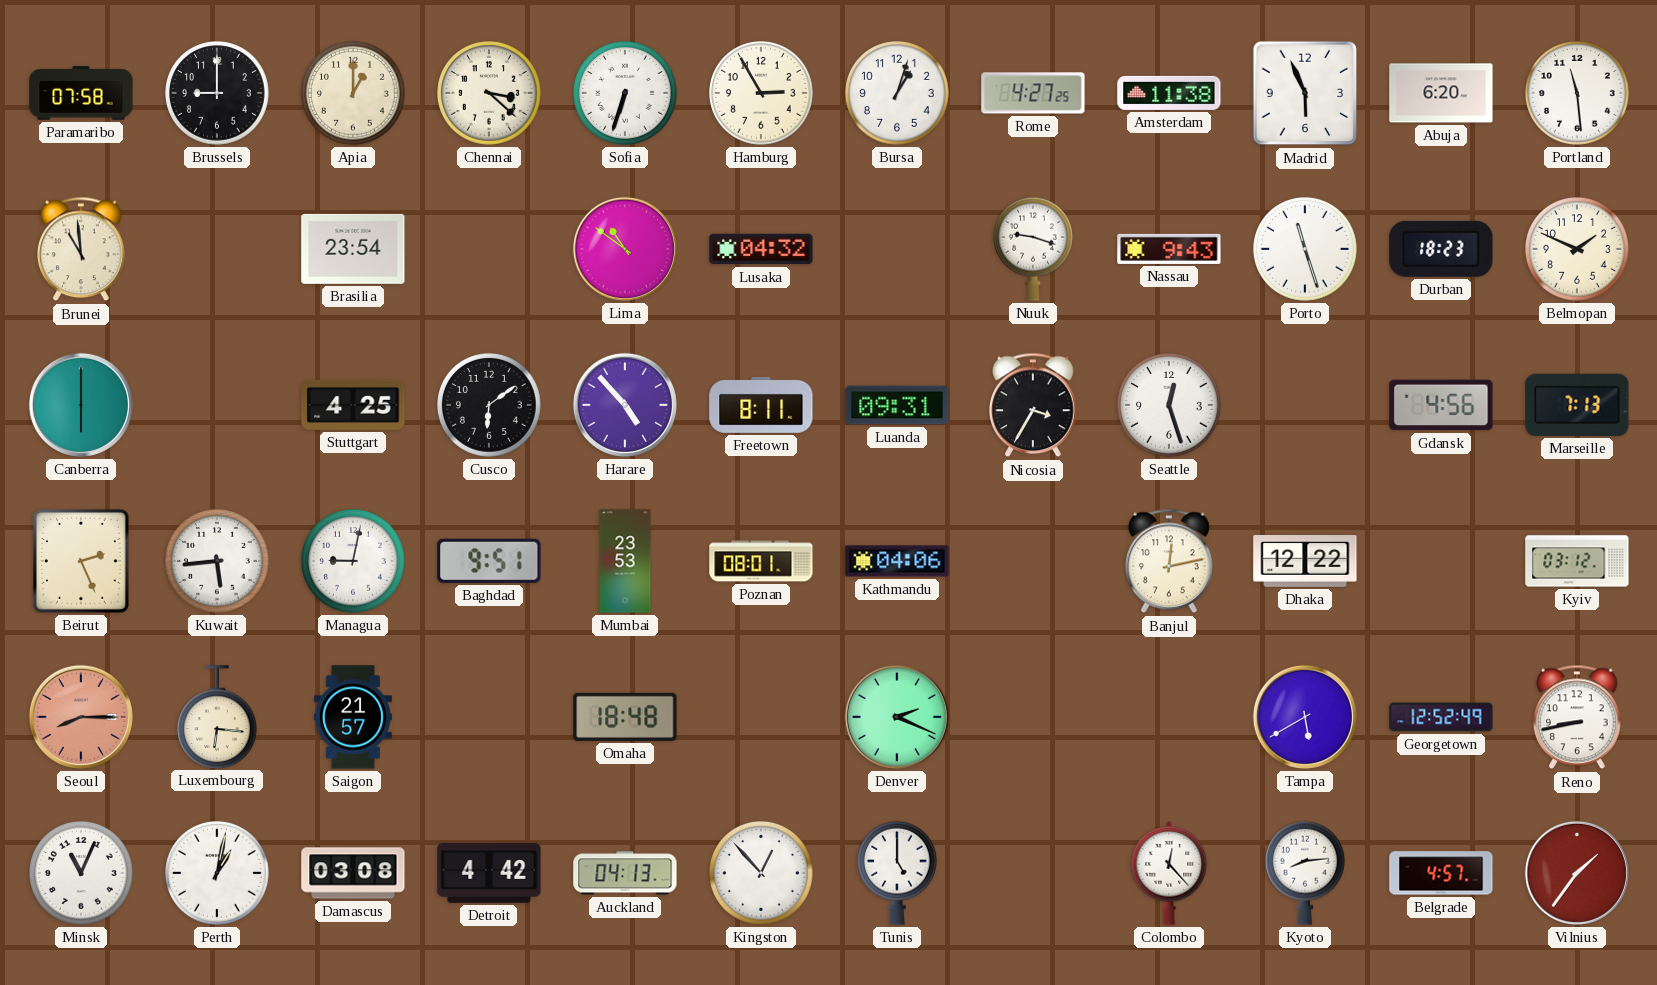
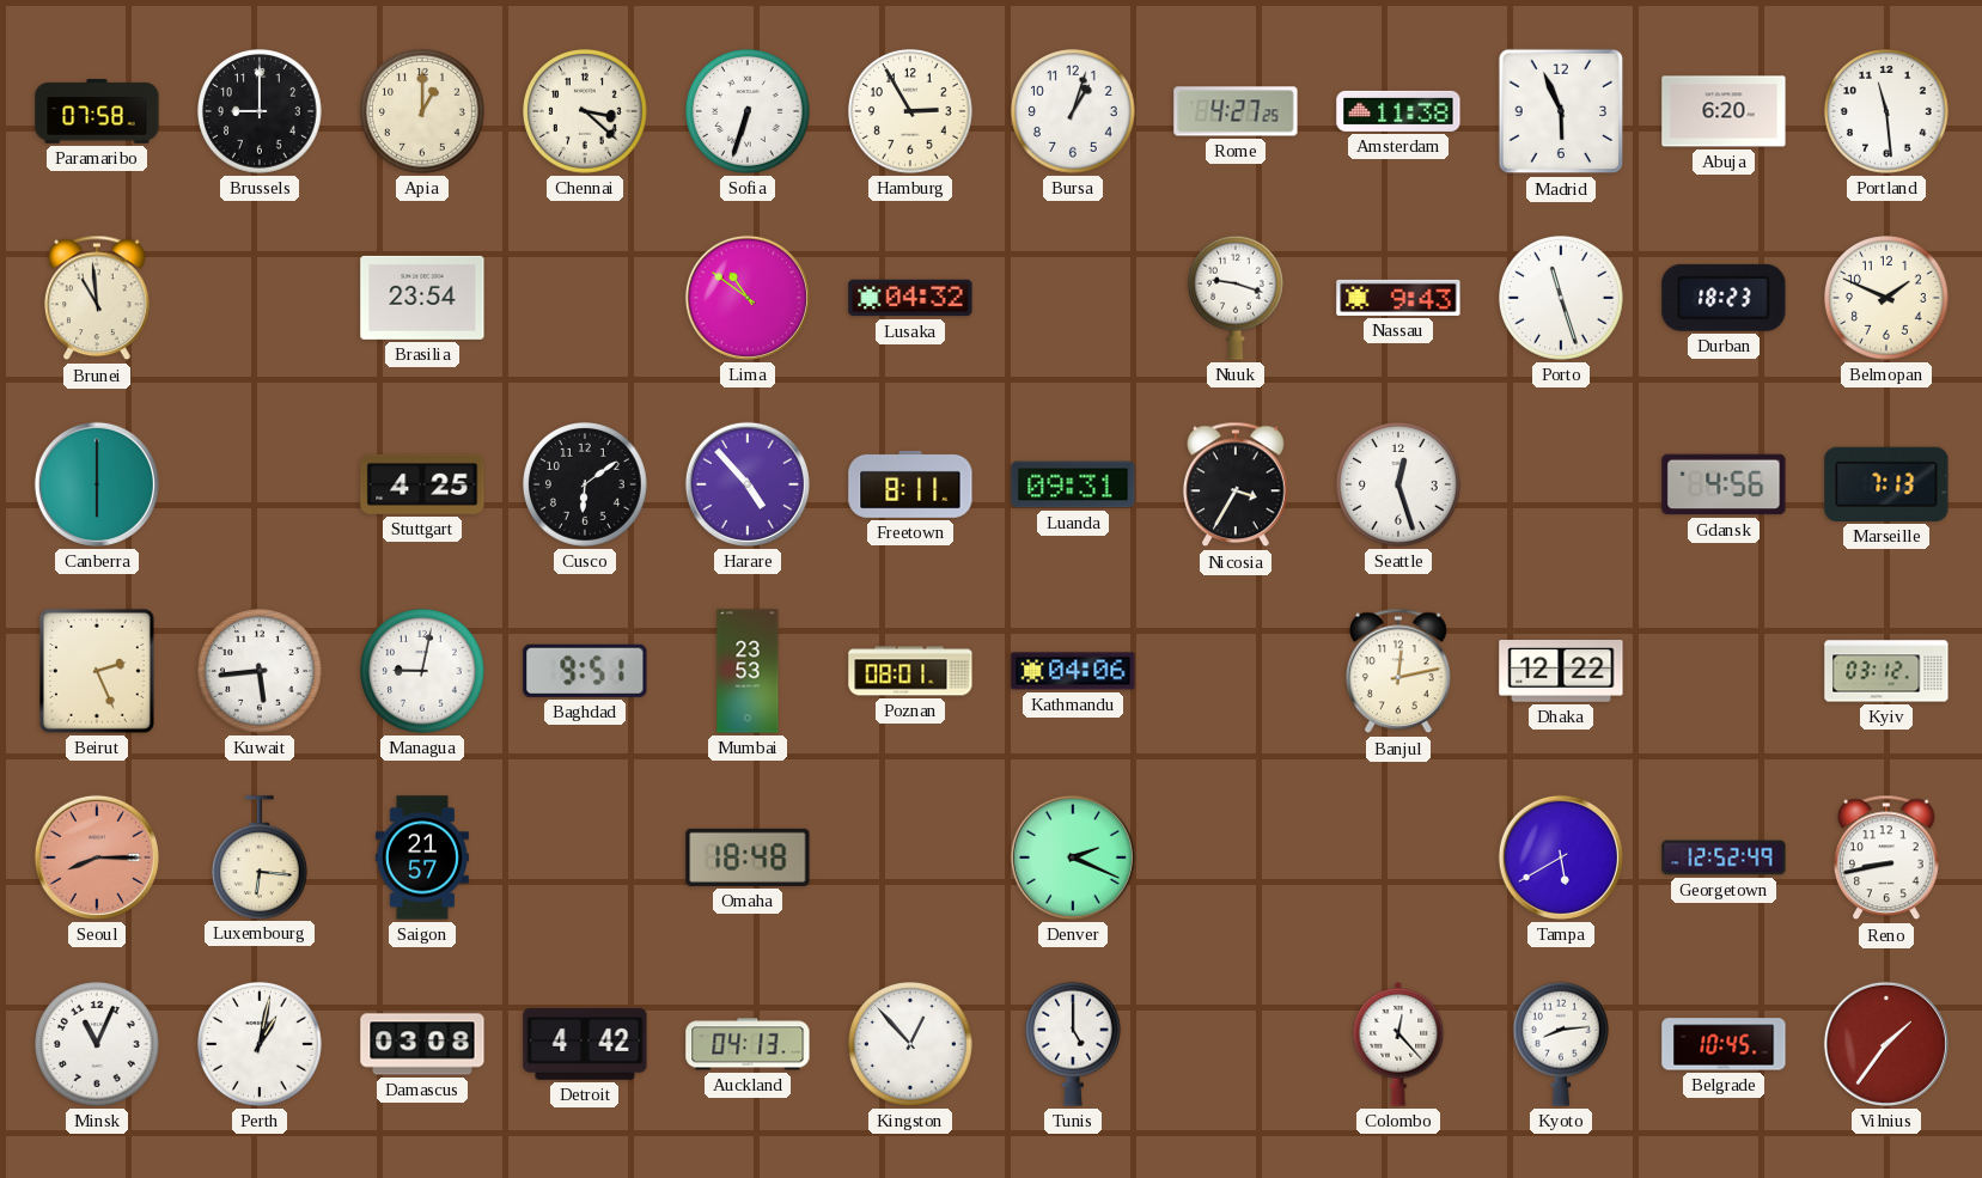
Belgrade: 4:57 -> 10:45 (1724, 1044)
